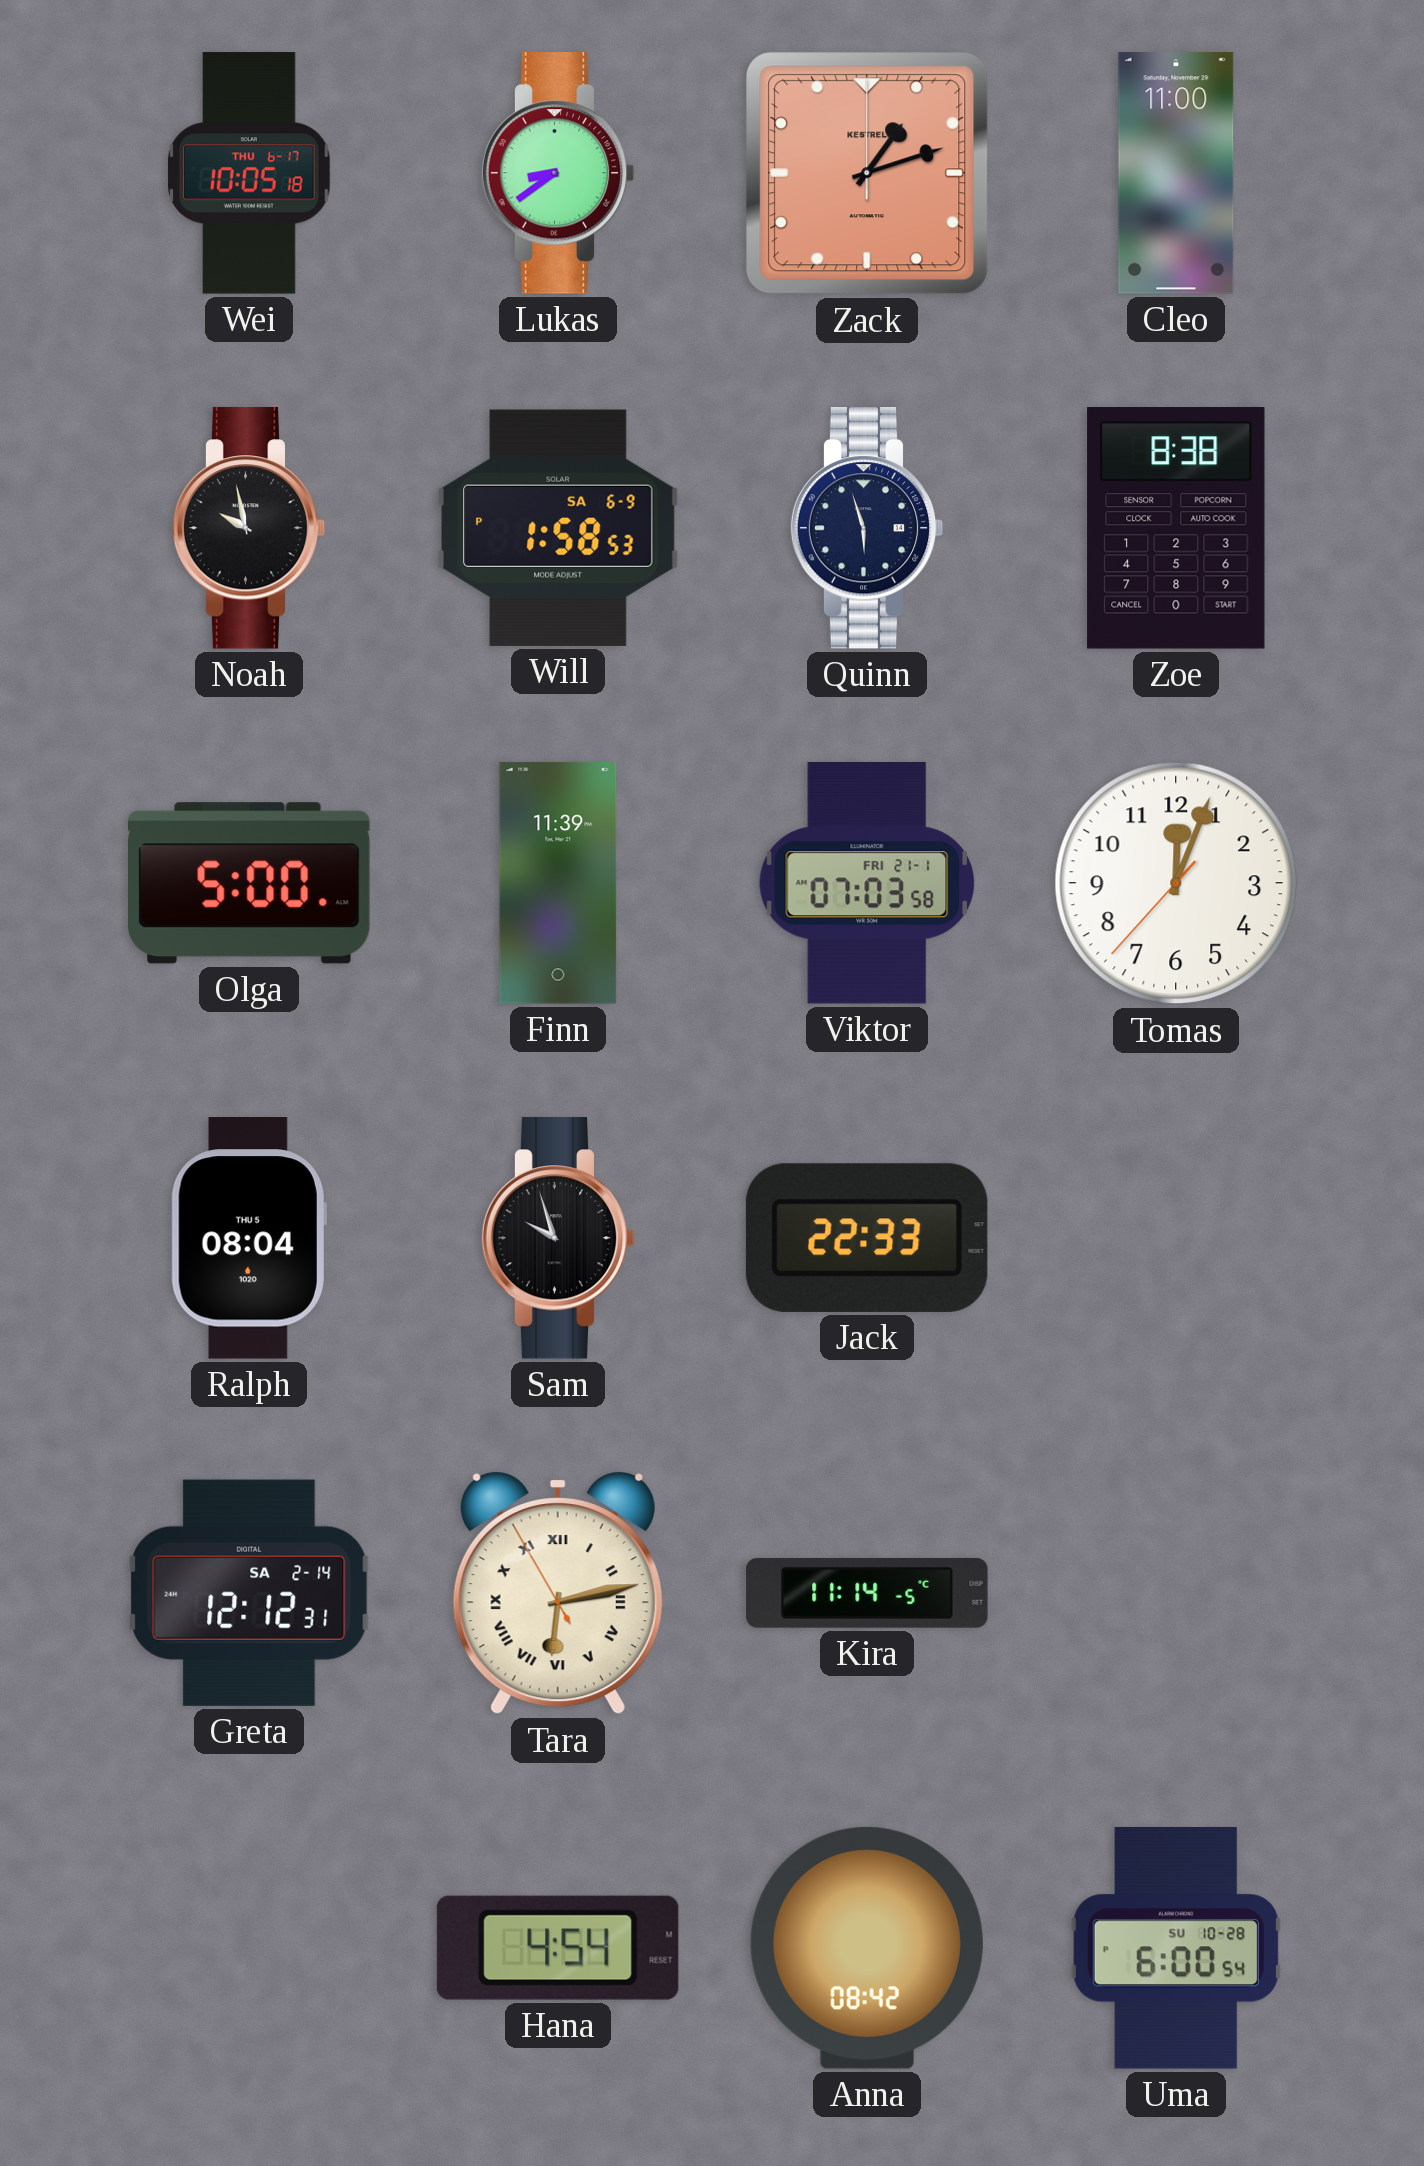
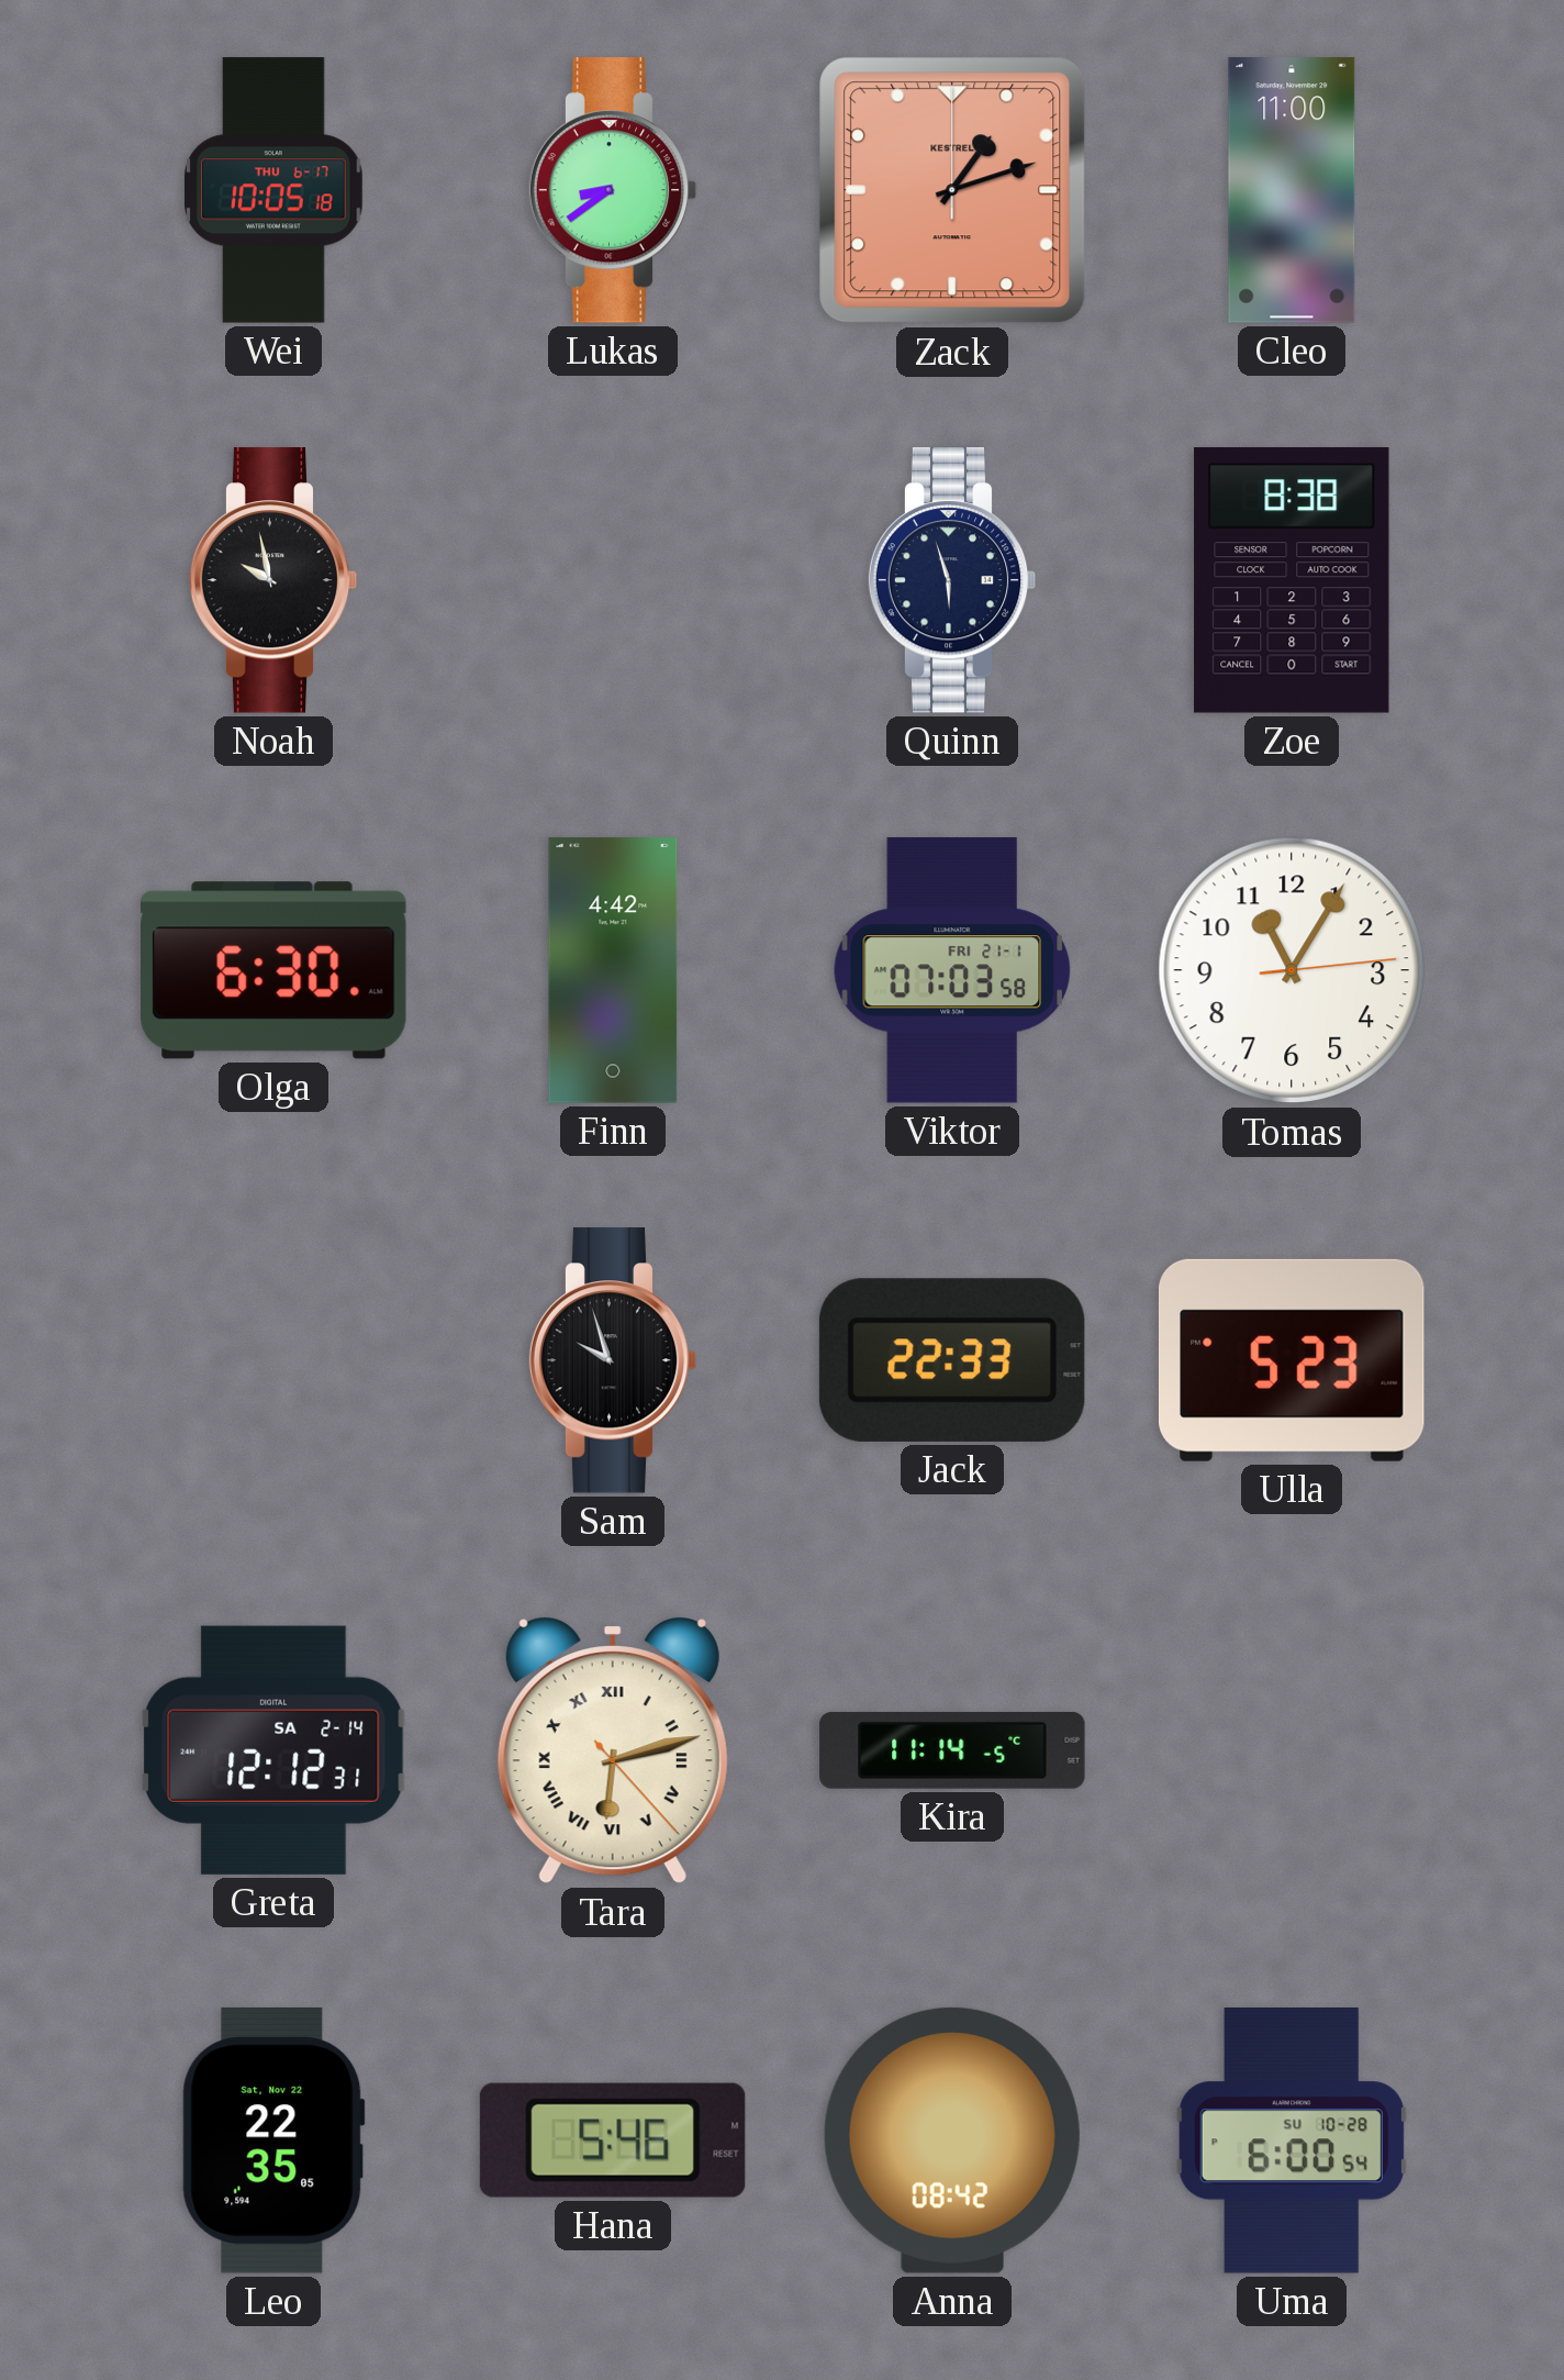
Will: 1:58 -> none (558, 528)
Olga: 5:00 -> 6:30 (275, 970)
Finn: 11:39 -> 4:42 (613, 970)
Tomas: 12:03 -> 11:05 (1292, 970)
Ralph: 08:04 -> none (249, 1238)
Ulla: none -> 5:23 (1292, 1360)
Tara: 6:12:55 -> 6:12:23 (613, 1750)
Leo: none -> 22:35 (273, 2140)
Hana: 4:54 -> 5:46 (613, 2140)
